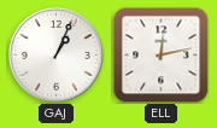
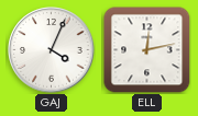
GAJ: 1:04 -> 4:04 (52, 50)
